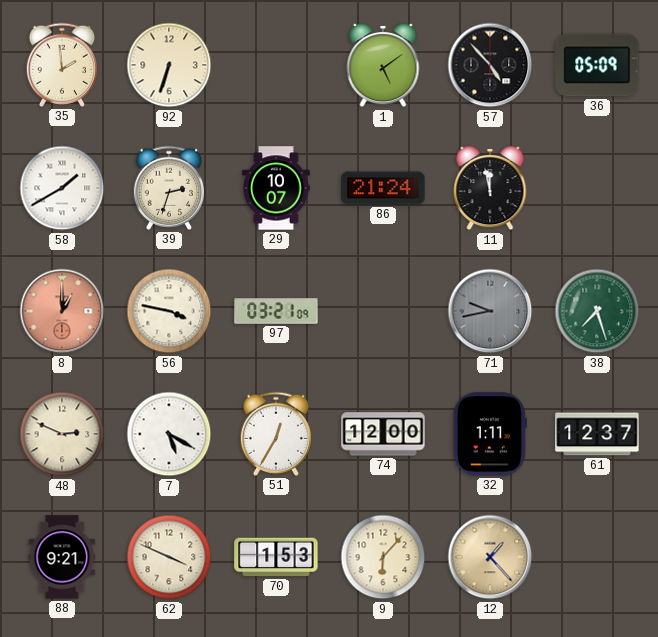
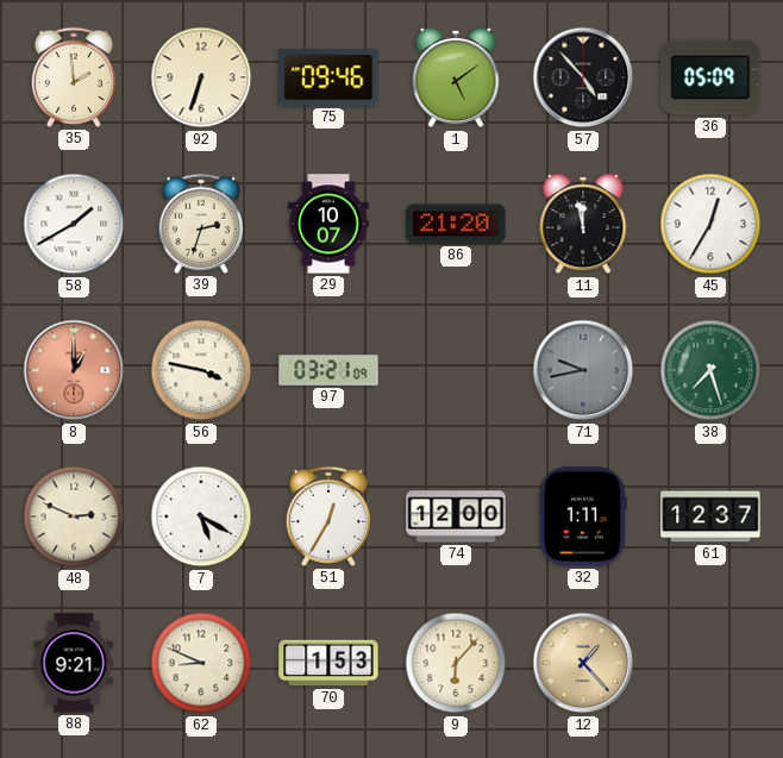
75: none -> 09:46 (328, 77)
86: 21:24 -> 21:20 (456, 224)
45: none -> 12:35 (710, 224)
62: 3:49 -> 8:49 (201, 663)
